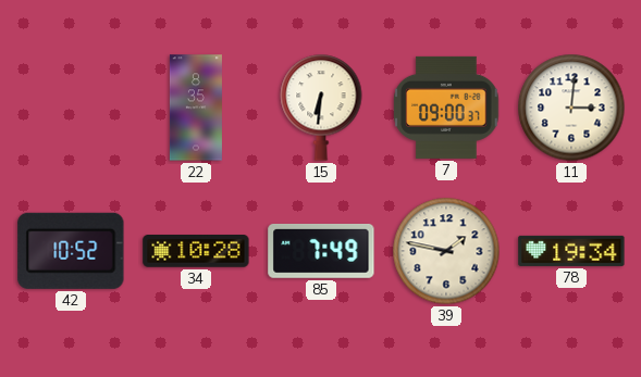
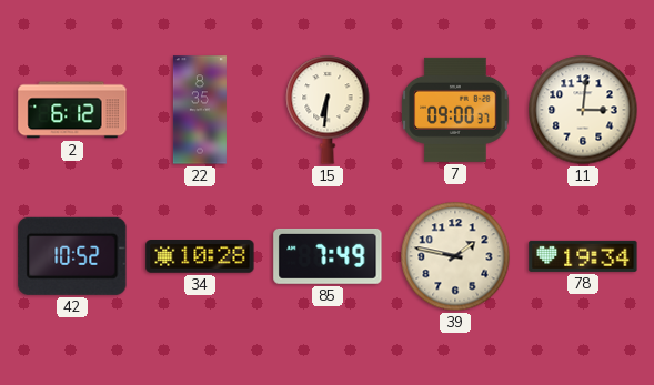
2: none -> 6:12 (72, 110)
